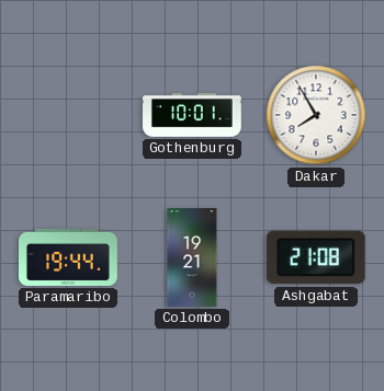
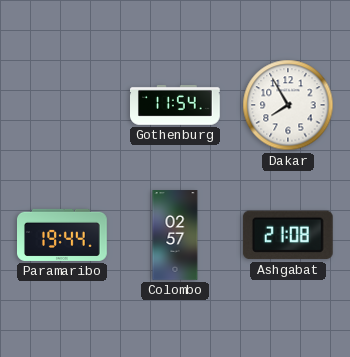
Gothenburg: 10:01 -> 11:54 (176, 105)
Colombo: 19:21 -> 02:57 (175, 235)
